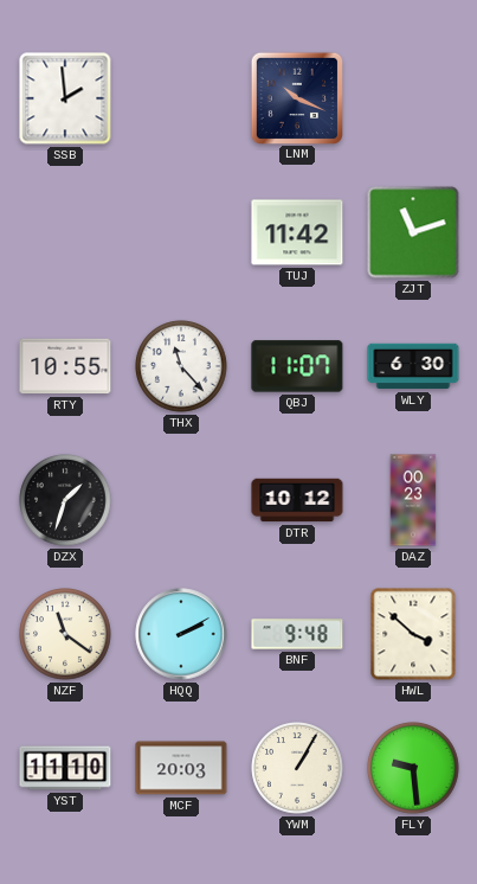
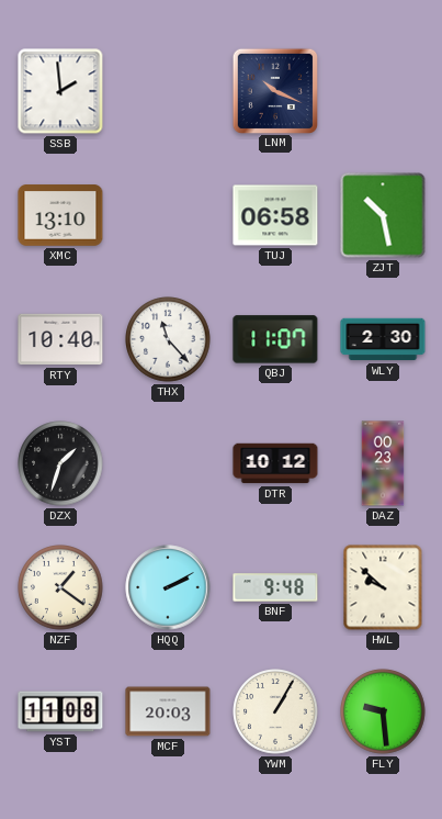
XMC: none -> 13:10 (60, 215)
TUJ: 11:42 -> 06:58 (275, 215)
ZJT: 11:12 -> 10:28 (383, 215)
RTY: 10:55 -> 10:40 (60, 339)
WLY: 6:30 -> 2:30 (383, 339)
NZF: 11:21 -> 1:21 (60, 587)
HWL: 3:52 -> 9:52 (383, 587)
YST: 11:10 -> 11:08 (60, 711)
